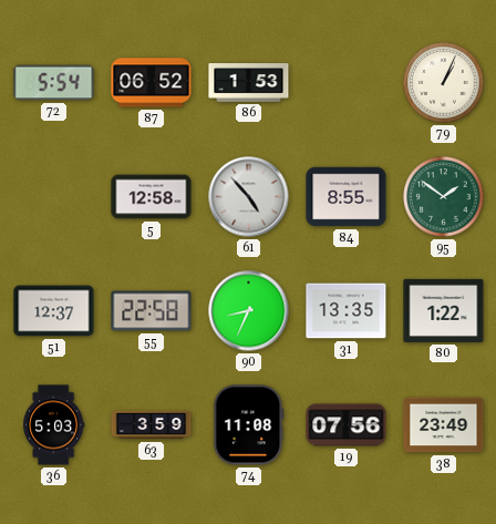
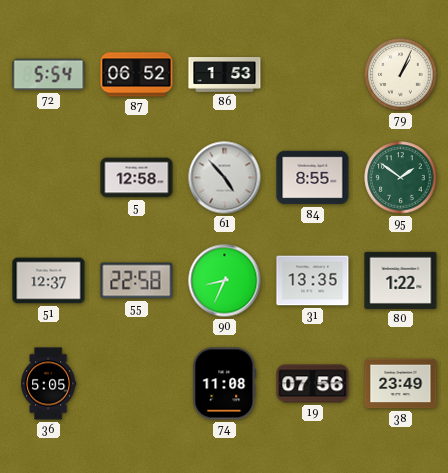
36: 5:03 -> 5:05 (49, 384)
63: 3:59 -> none (152, 425)
